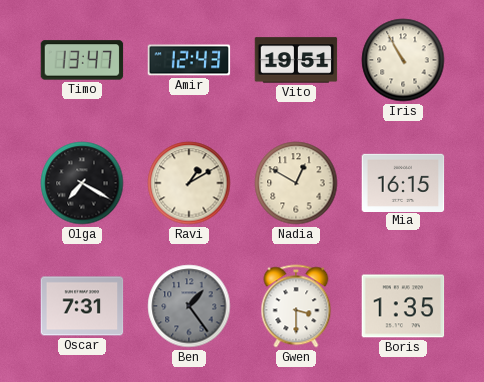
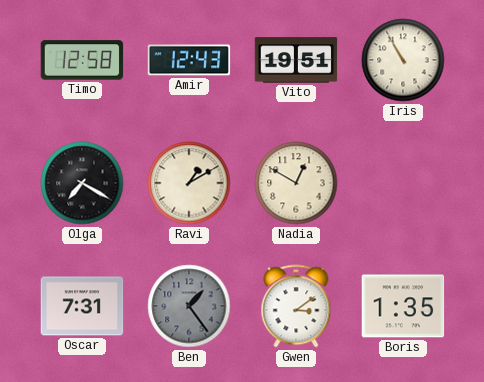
Timo: 13:47 -> 12:58 (82, 60)
Mia: 16:15 -> none (403, 182)
Gwen: 3:30 -> 3:09 (296, 306)
